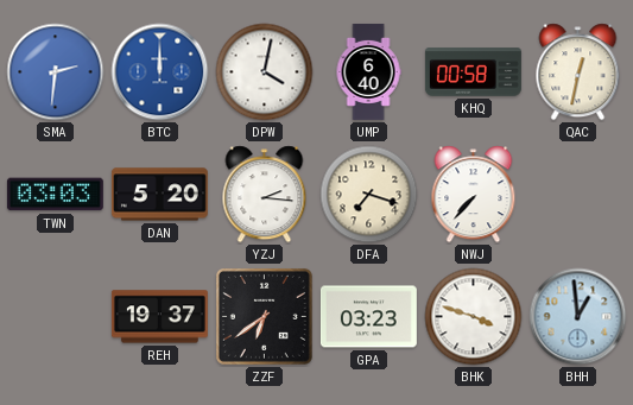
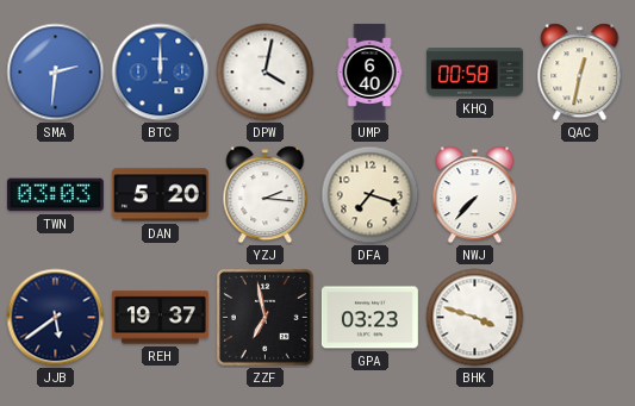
JJB: none -> 5:39 (56, 318)
ZZF: 6:39 -> 6:58 (264, 317)
BHH: 12:59 -> none (578, 317)
